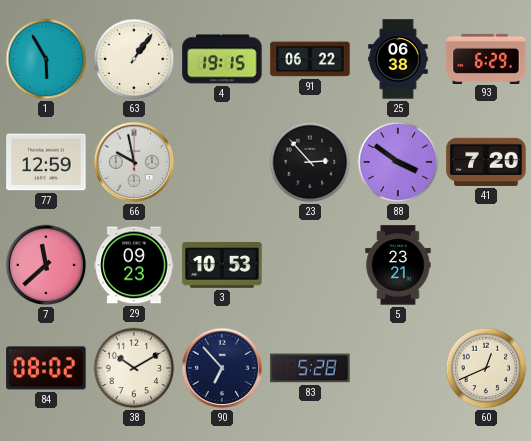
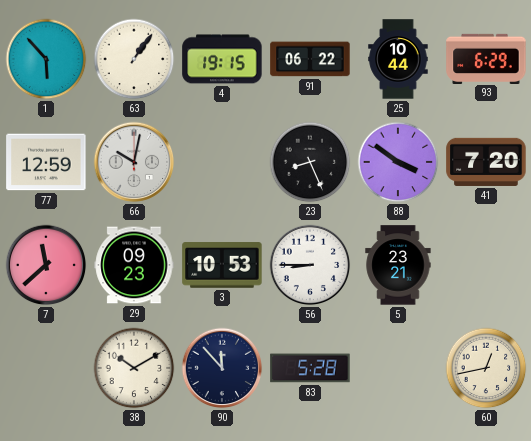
1: 5:55 -> 5:53 (46, 59)
25: 06:38 -> 10:44 (398, 59)
66: 9:58 -> 10:02 (134, 162)
23: 2:53 -> 8:26 (310, 162)
56: none -> 8:45 (310, 265)
84: 08:02 -> none (46, 368)
90: 6:53 -> 11:53 (222, 368)
60: 12:41 -> 12:43 (486, 368)
